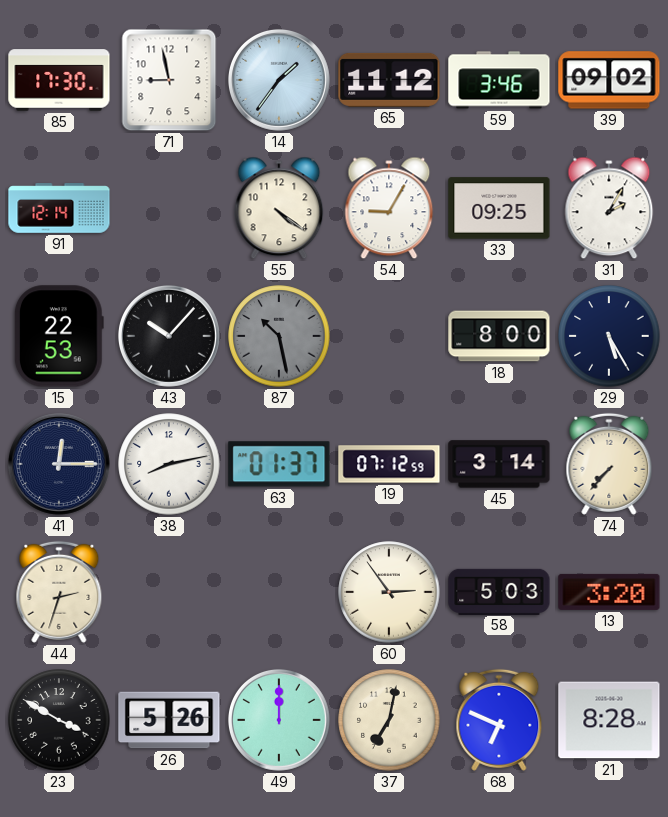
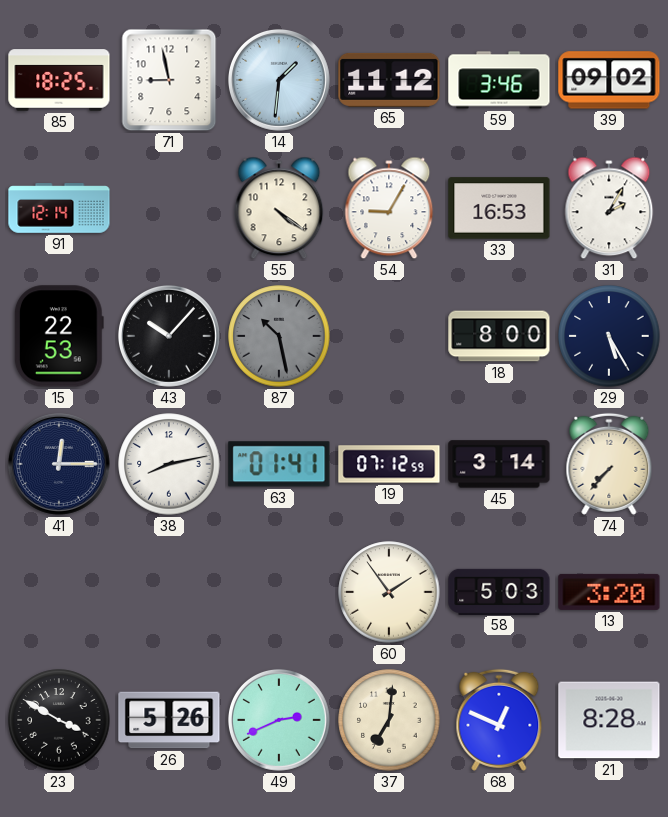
85: 17:30 -> 18:25 (59, 80)
14: 1:36 -> 1:31 (279, 80)
33: 09:25 -> 16:53 (499, 208)
63: 01:37 -> 01:41 (279, 464)
44: 2:33 -> none (59, 592)
60: 2:54 -> 1:54 (389, 592)
49: 12:00 -> 2:41 (279, 720)
37: 7:02 -> 7:01 (389, 720)
68: 6:49 -> 12:49 (499, 720)
